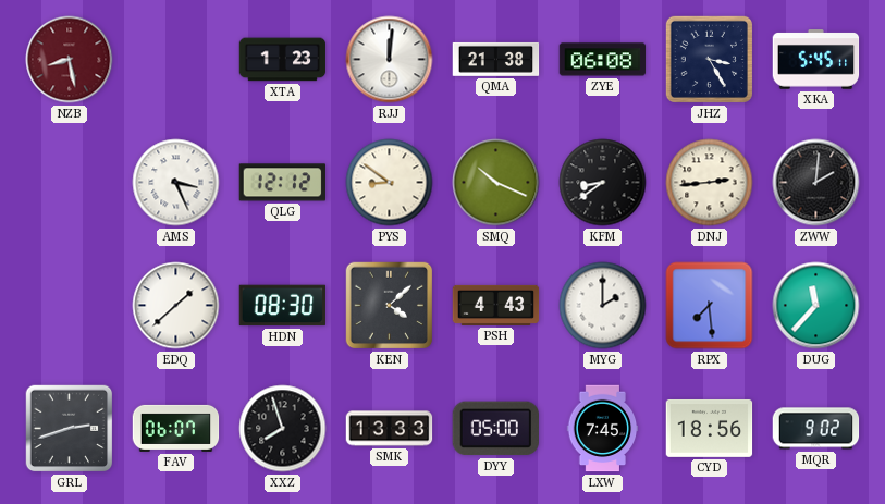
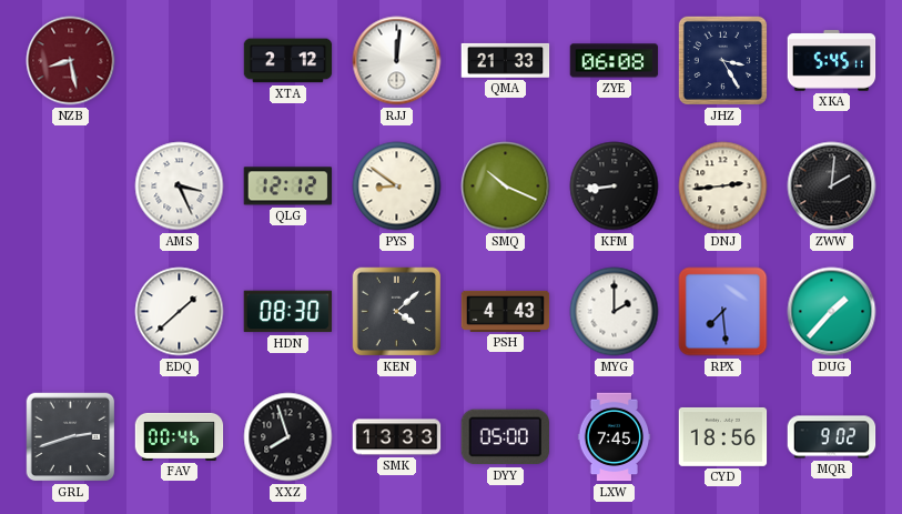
XTA: 1:23 -> 2:12 (288, 61)
QMA: 21:38 -> 21:33 (506, 60)
KFM: 8:39 -> 8:44 (615, 187)
DUG: 11:37 -> 1:37 (832, 312)
FAV: 06:07 -> 00:46 (180, 436)
